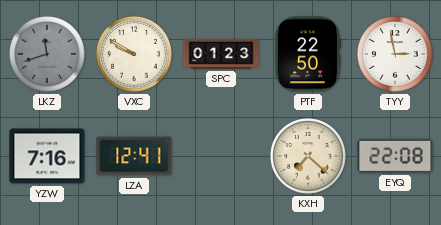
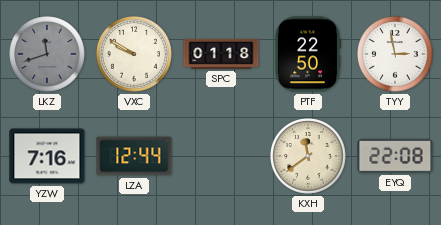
SPC: 01:23 -> 01:18 (221, 54)
LZA: 12:41 -> 12:44 (134, 156)
KXH: 7:22 -> 11:39 (308, 156)
